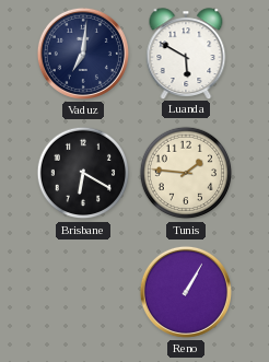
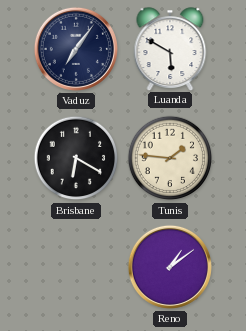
Vaduz: 7:01 -> 7:06 (76, 49)
Reno: 1:05 -> 1:09 (170, 267)
